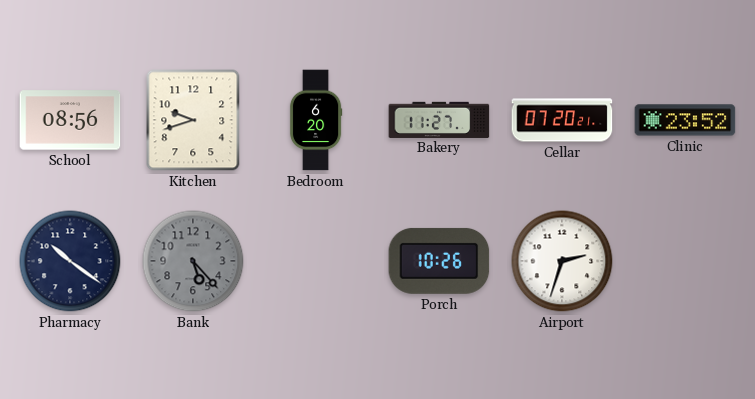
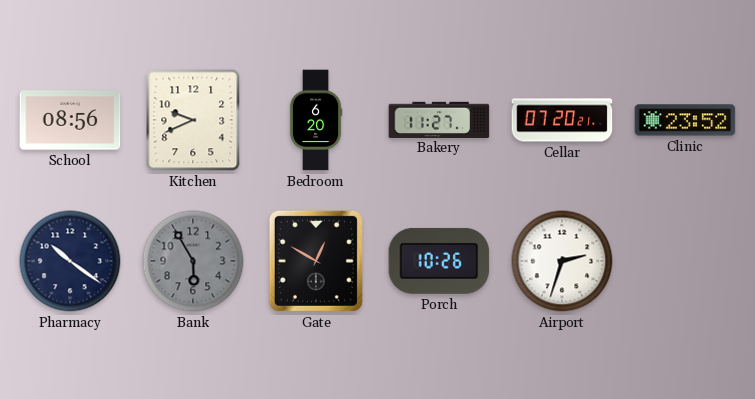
Kitchen: 9:42 -> 9:41 (193, 120)
Bank: 5:23 -> 5:55 (193, 261)
Gate: none -> 12:50 (316, 261)
